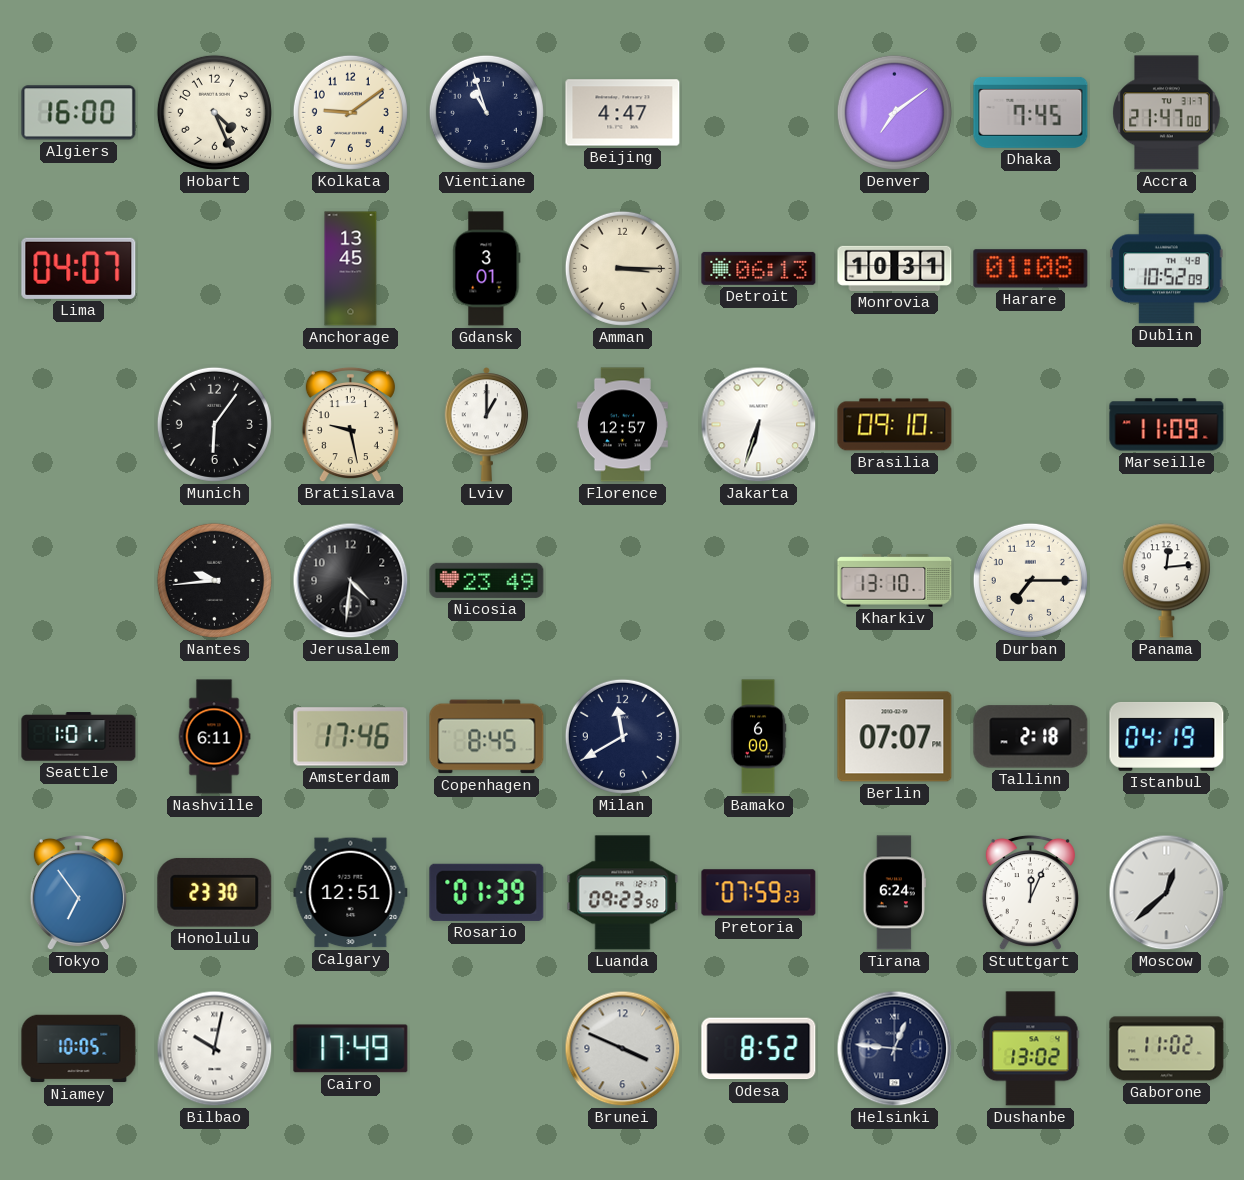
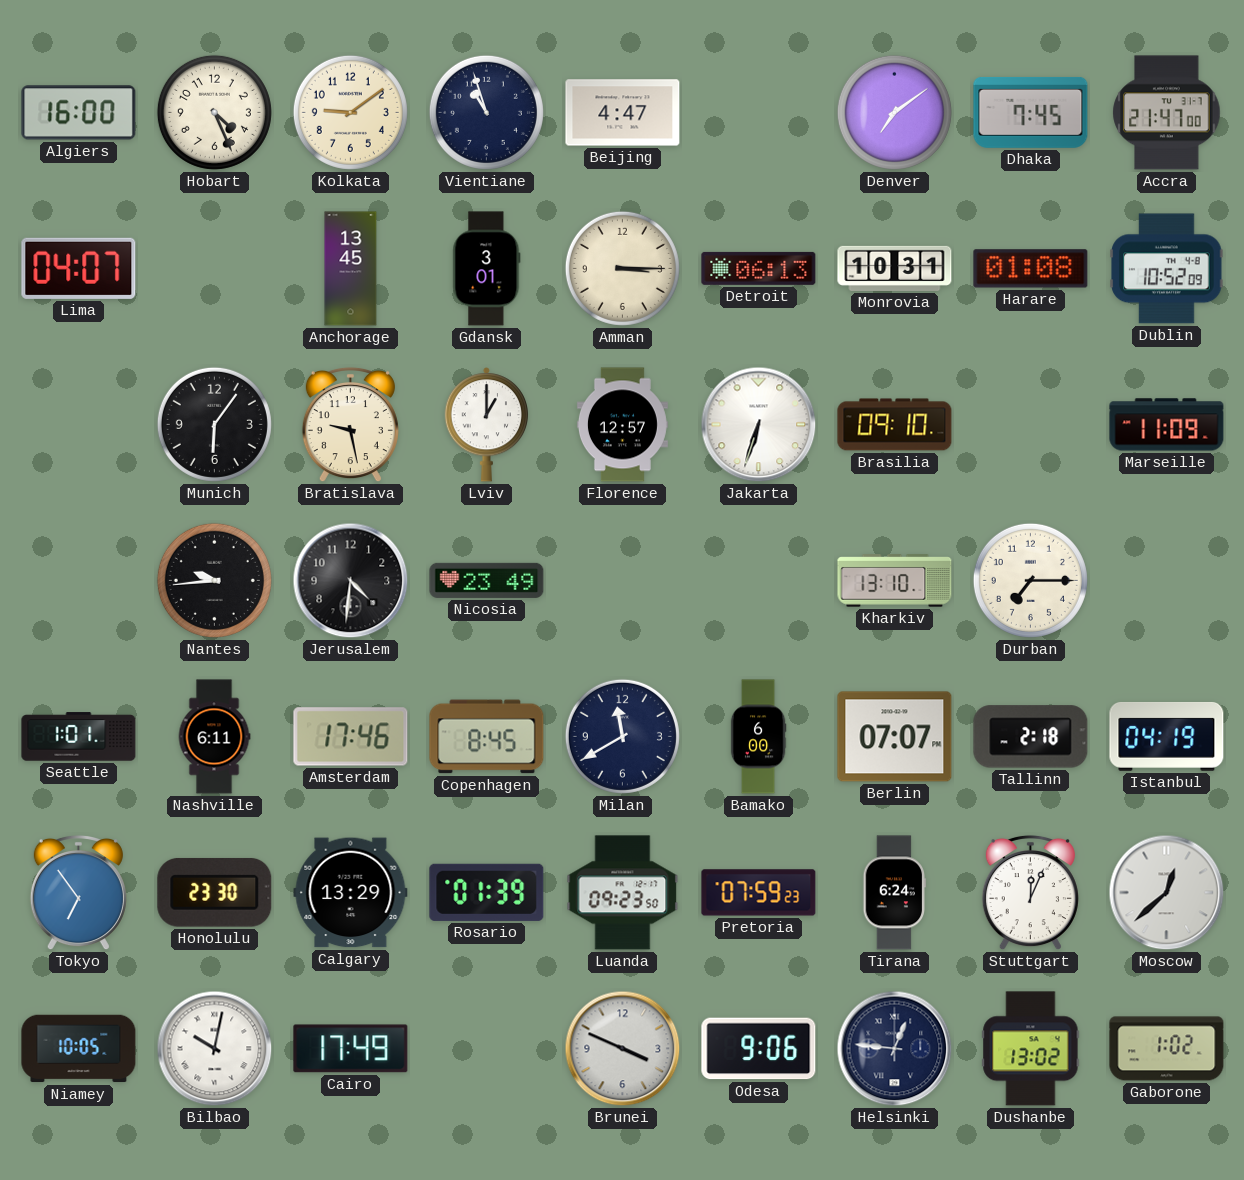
Panama: 12:14 -> none (1166, 581)
Calgary: 12:51 -> 13:29 (351, 893)
Odesa: 8:52 -> 9:06 (759, 1049)
Gaborone: 11:02 -> 1:02 (1167, 1049)
